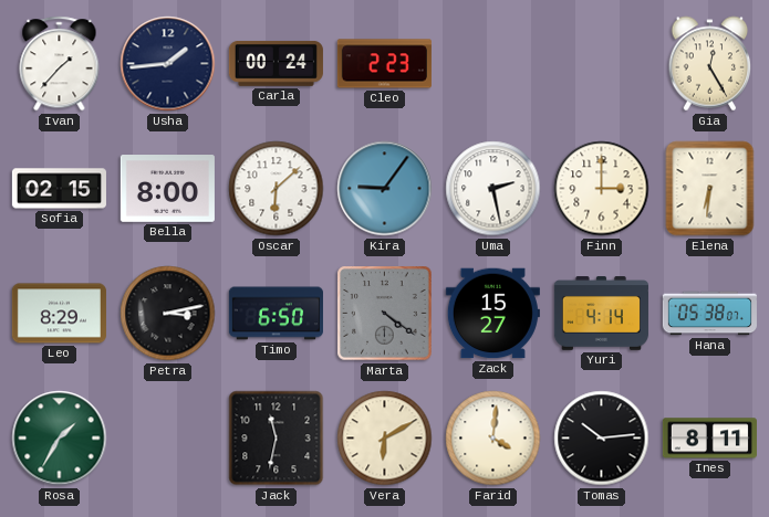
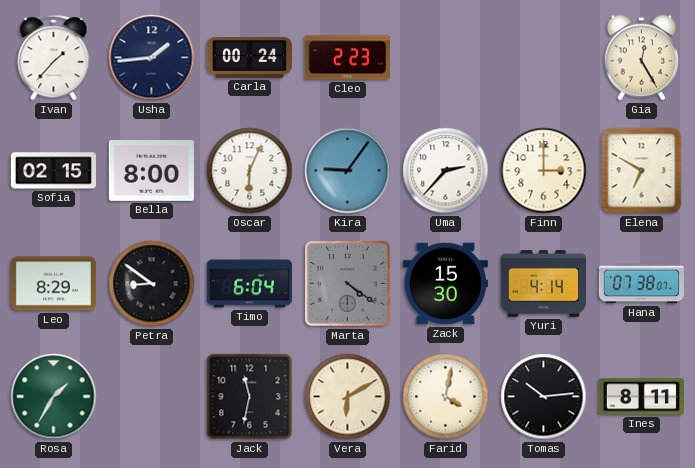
Oscar: 6:08 -> 6:04 (250, 171)
Uma: 2:28 -> 2:37 (446, 171)
Elena: 6:31 -> 6:50 (642, 171)
Petra: 3:13 -> 8:51 (152, 284)
Timo: 6:50 -> 6:04 (249, 284)
Zack: 15:27 -> 15:30 (445, 284)
Hana: 05:38 -> 07:38 (641, 284)
Farid: 4:01 -> 4:02 (446, 397)
